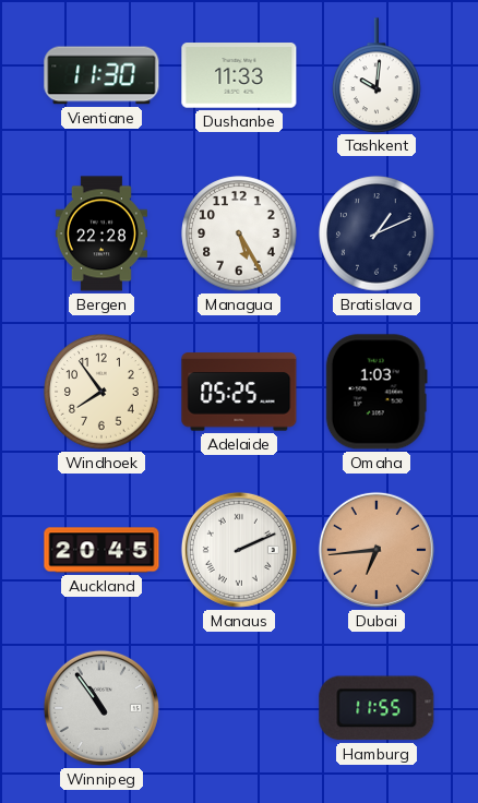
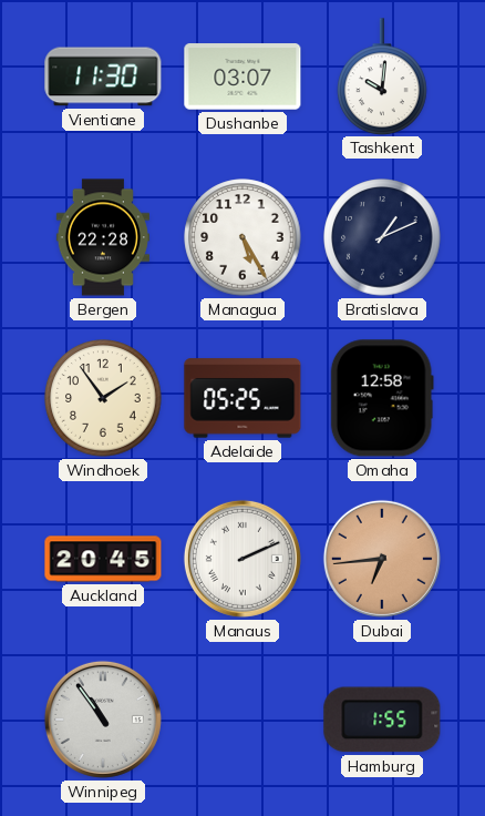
Dushanbe: 11:33 -> 03:07 (242, 76)
Windhoek: 7:54 -> 1:54 (103, 398)
Omaha: 1:03 -> 12:58 (382, 398)
Hamburg: 11:55 -> 1:55 (382, 720)
